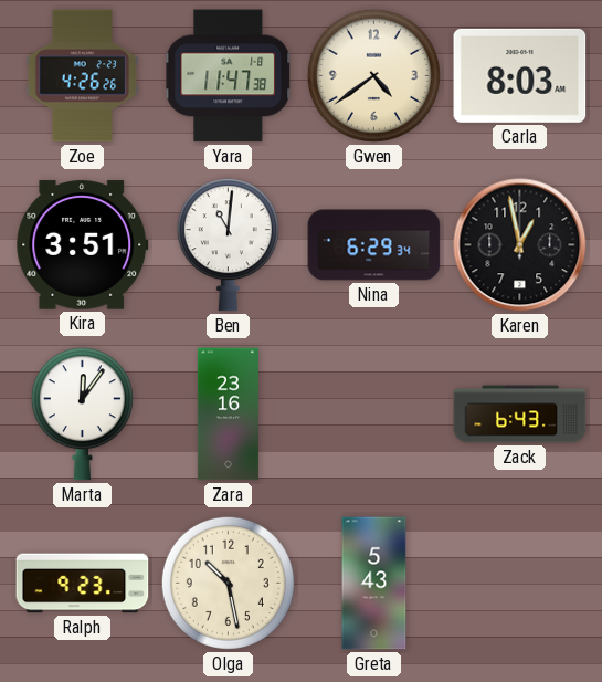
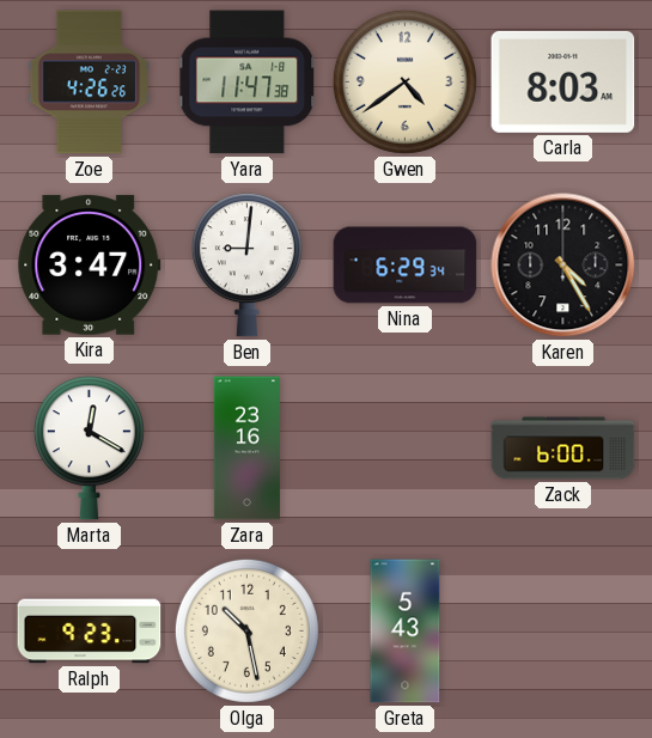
Kira: 3:51 -> 3:47 (90, 266)
Ben: 11:01 -> 9:01 (246, 266)
Karen: 12:58 -> 4:25 (563, 266)
Marta: 12:06 -> 12:20 (89, 449)
Zack: 6:43 -> 6:00 (563, 449)
